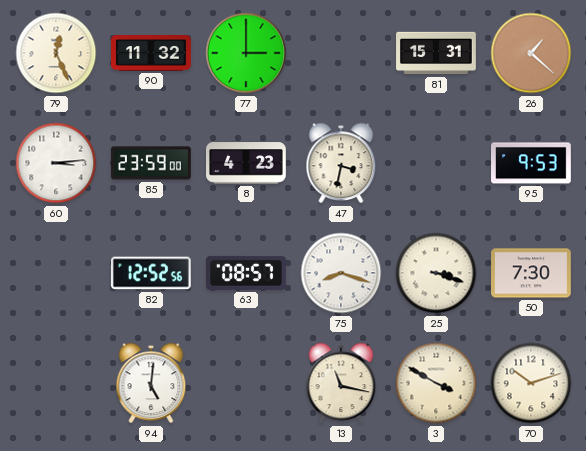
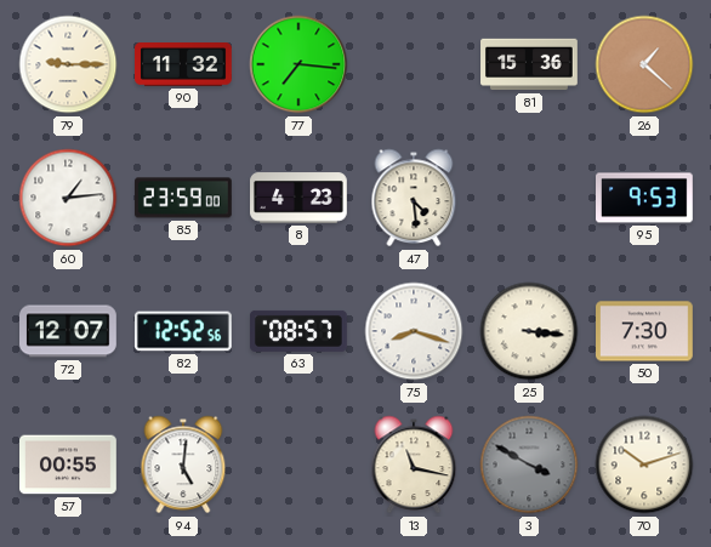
79: 12:26 -> 9:15 (68, 64)
77: 3:00 -> 7:16 (298, 64)
81: 15:31 -> 15:36 (529, 64)
60: 3:14 -> 1:14 (68, 198)
47: 3:32 -> 4:29 (414, 198)
72: none -> 12:07 (69, 331)
25: 3:18 -> 3:16 (529, 331)
57: none -> 00:55 (69, 465)
3 dial: cream -> grey (529, 465)
